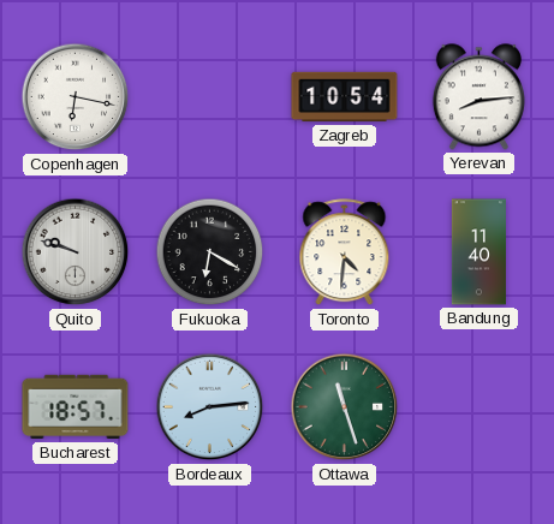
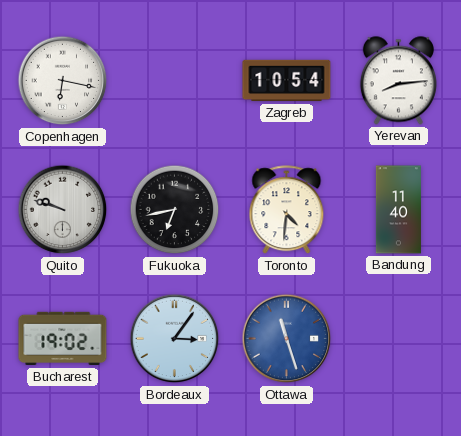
Fukuoka: 6:20 -> 6:43 (175, 210)
Bucharest: 18:57 -> 19:02 (63, 339)
Bordeaux: 8:14 -> 3:06 (175, 339)
Ottawa dial: green -> blue (287, 339)
